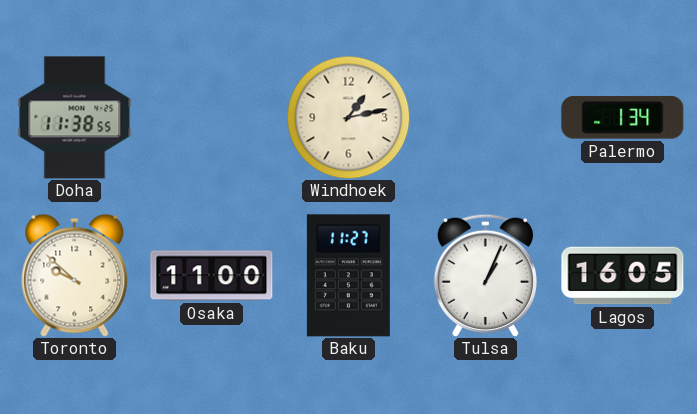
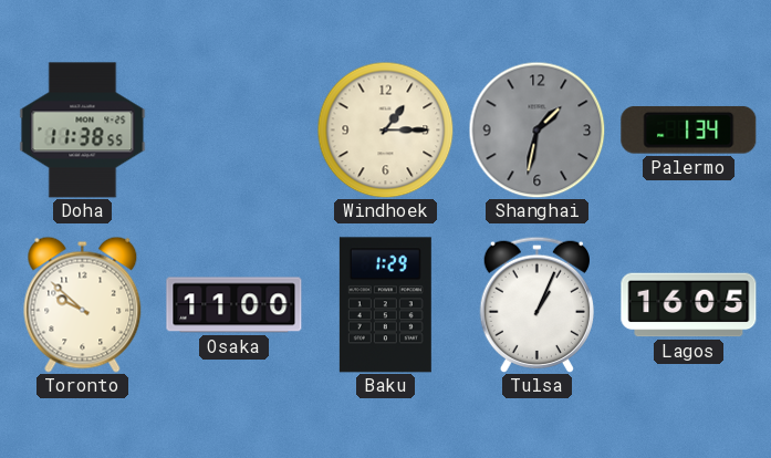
Windhoek: 1:13 -> 1:15 (385, 129)
Shanghai: none -> 1:32 (536, 129)
Baku: 11:27 -> 1:29 (385, 305)
